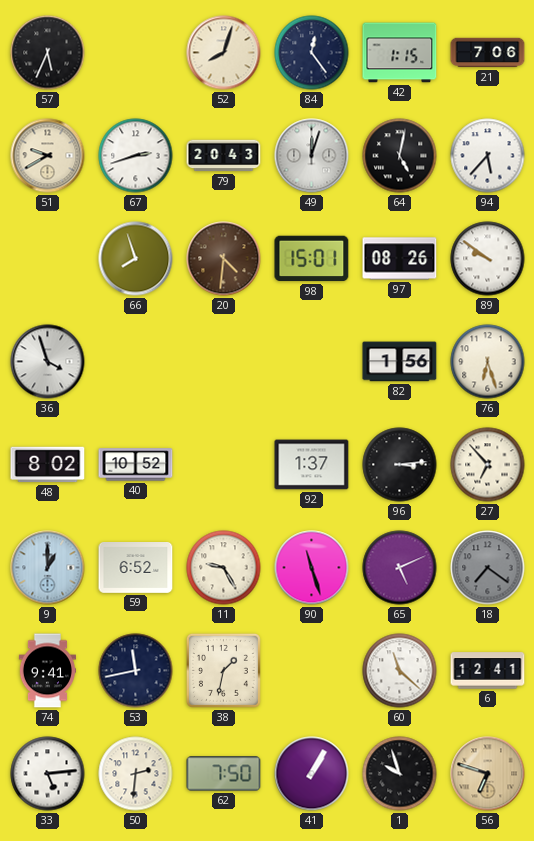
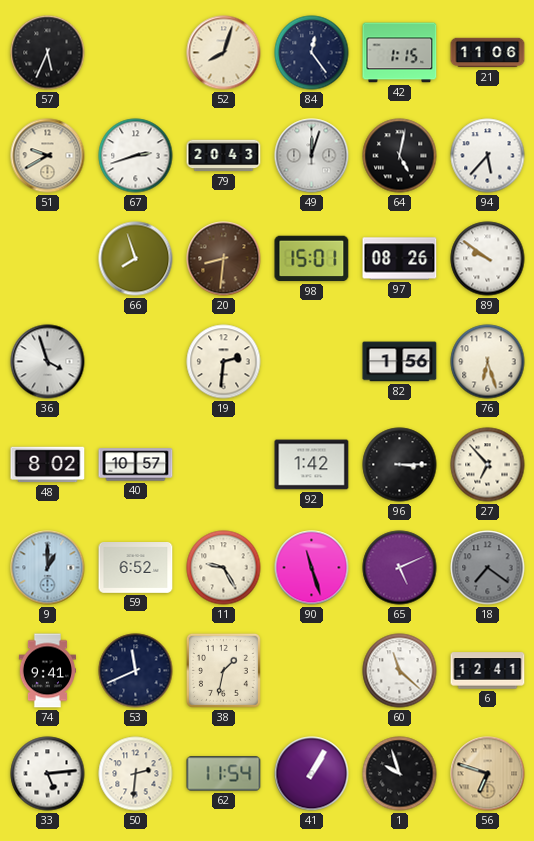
21: 7:06 -> 11:06 (488, 53)
20: 4:31 -> 8:31 (224, 259)
19: none -> 2:31 (224, 362)
40: 10:52 -> 10:57 (136, 465)
92: 1:37 -> 1:42 (312, 465)
96: 3:14 -> 3:15 (400, 465)
53: 11:43 -> 11:41 (136, 671)
62: 7:50 -> 11:54 (224, 774)
